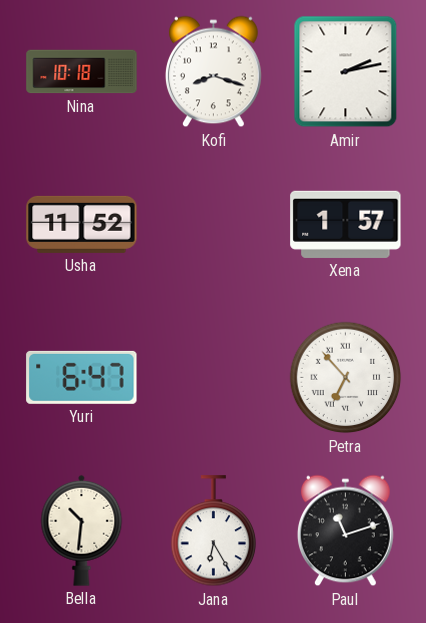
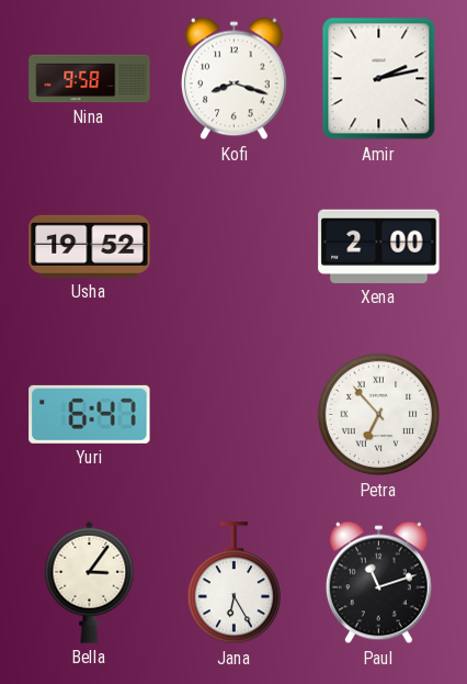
Nina: 10:18 -> 9:58 (90, 79)
Usha: 11:52 -> 19:52 (90, 246)
Xena: 1:57 -> 2:00 (379, 246)
Bella: 10:31 -> 3:06 (90, 582)
